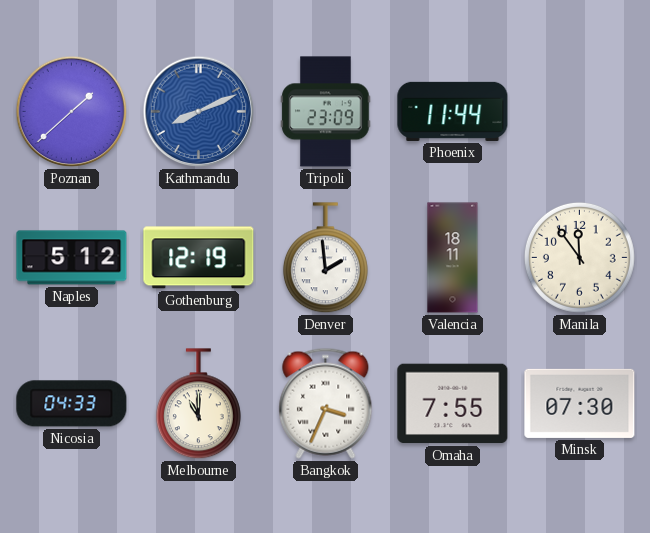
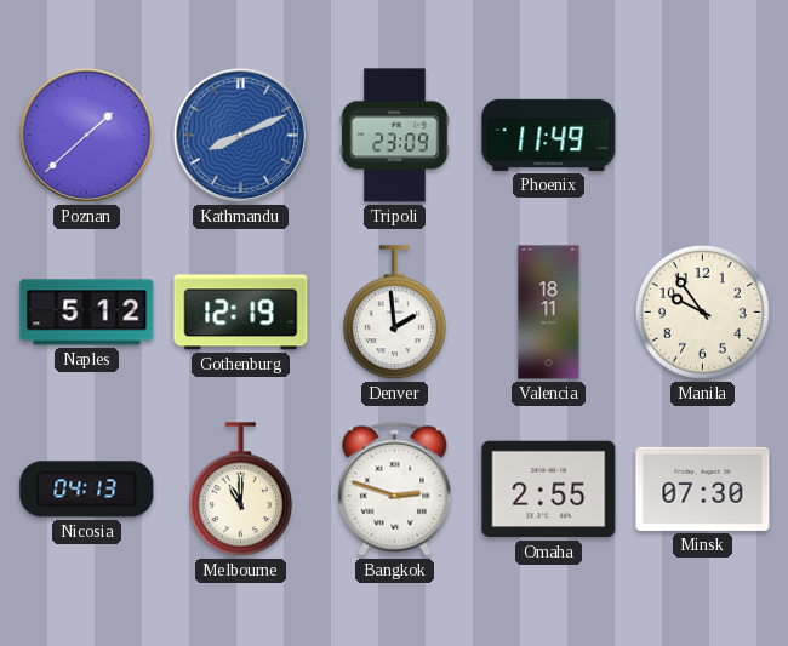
Phoenix: 11:44 -> 11:49 (549, 135)
Manila: 11:54 -> 9:54 (702, 311)
Nicosia: 04:33 -> 04:13 (87, 490)
Bangkok: 3:34 -> 2:48 (395, 488)
Omaha: 7:55 -> 2:55 (549, 490)
